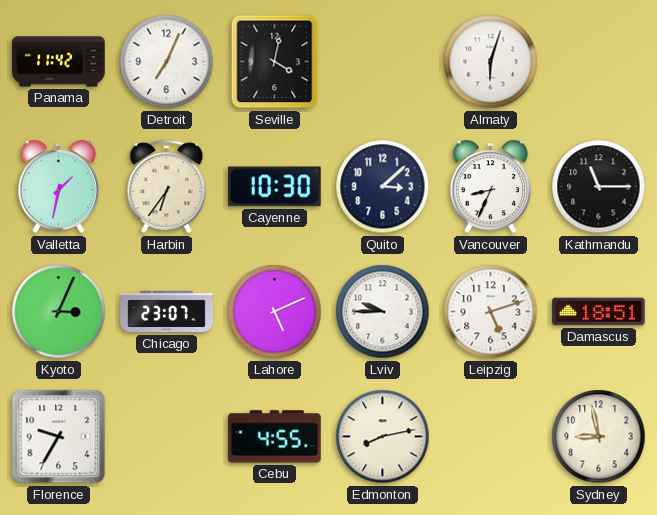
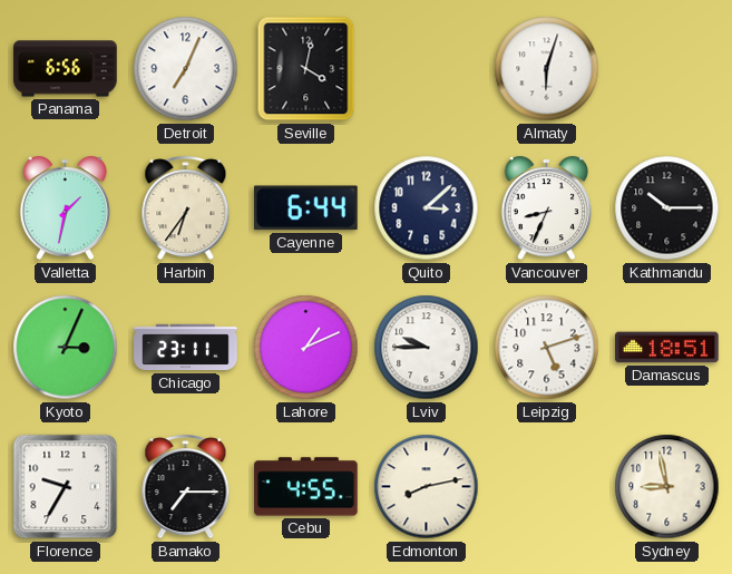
Panama: 11:42 -> 6:56 (66, 69)
Cayenne: 10:30 -> 6:44 (306, 208)
Kathmandu: 11:15 -> 10:15 (667, 208)
Chicago: 23:07 -> 23:11 (186, 348)
Lahore: 5:11 -> 1:11 (306, 348)
Bamako: none -> 7:15 (186, 487)
